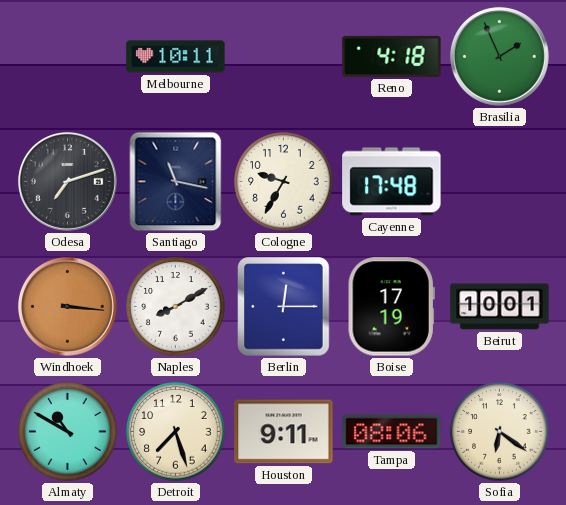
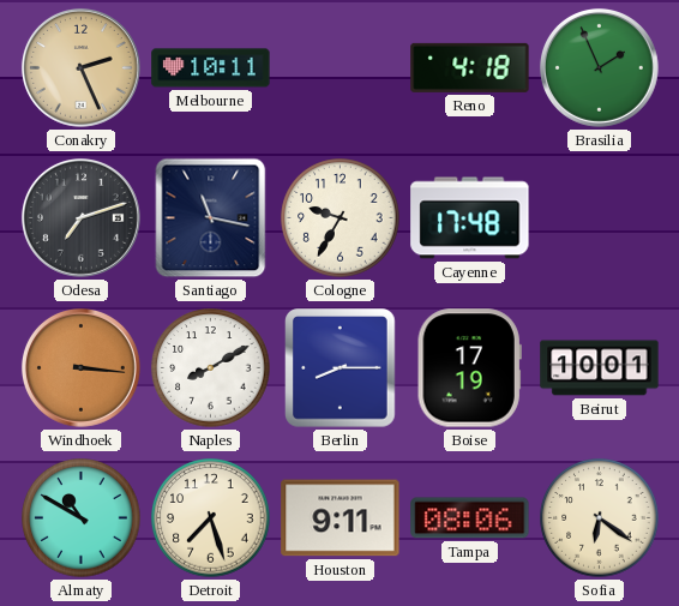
Conakry: none -> 2:26 (80, 67)
Berlin: 12:15 -> 8:15 (341, 368)
